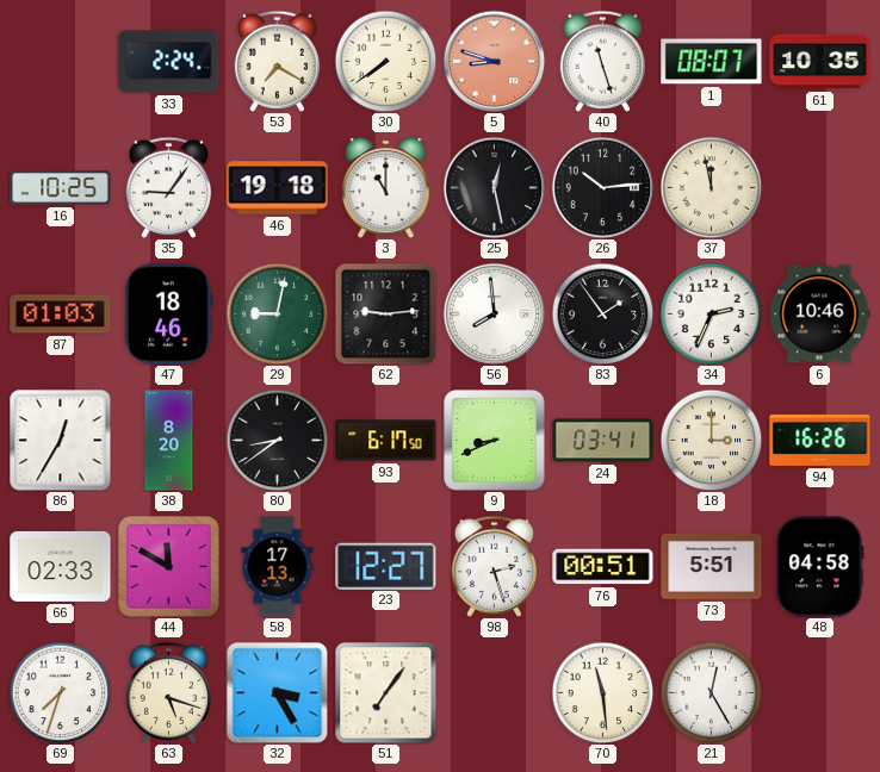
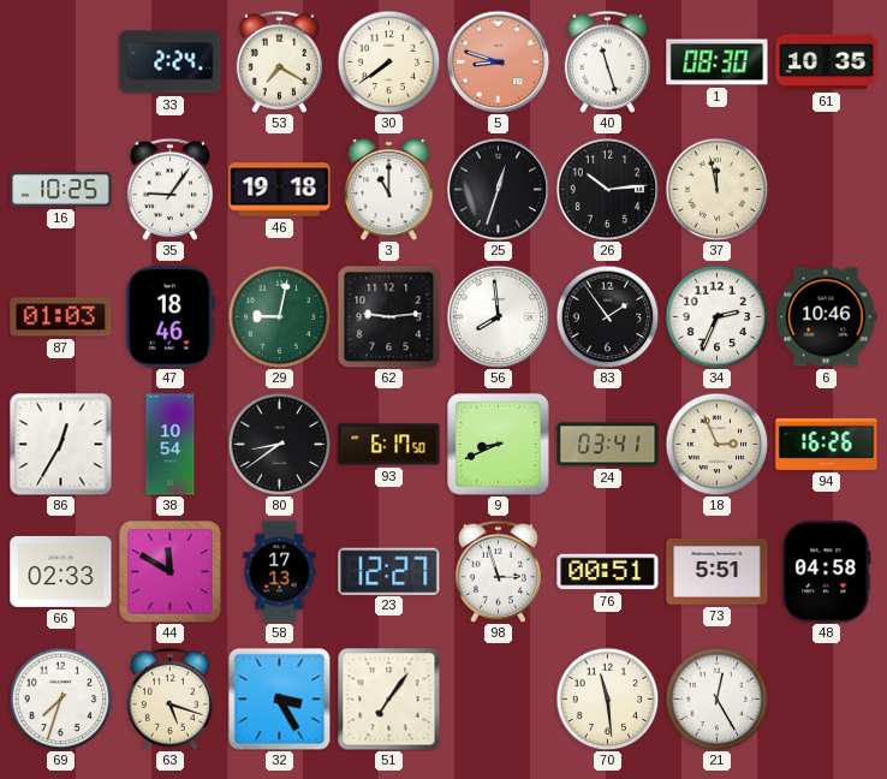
1: 08:07 -> 08:30 (718, 63)
25: 12:28 -> 12:33 (498, 189)
38: 8:20 -> 10:54 (171, 445)
18: 3:00 -> 2:56 (716, 444)
98: 2:27 -> 2:57 (498, 571)
